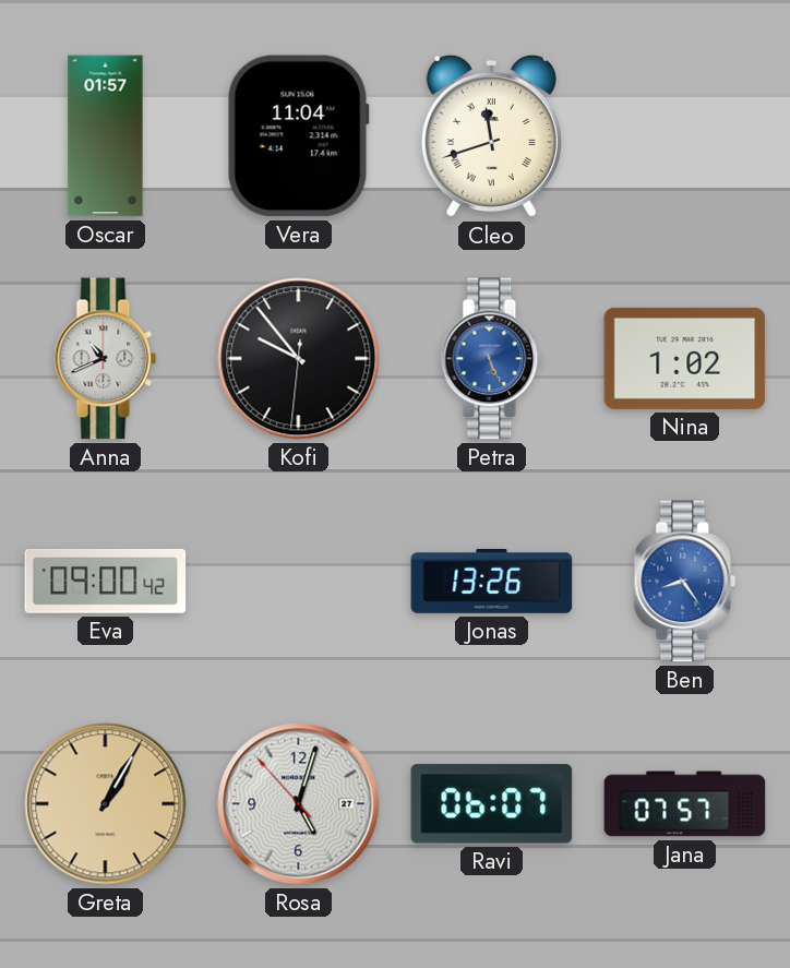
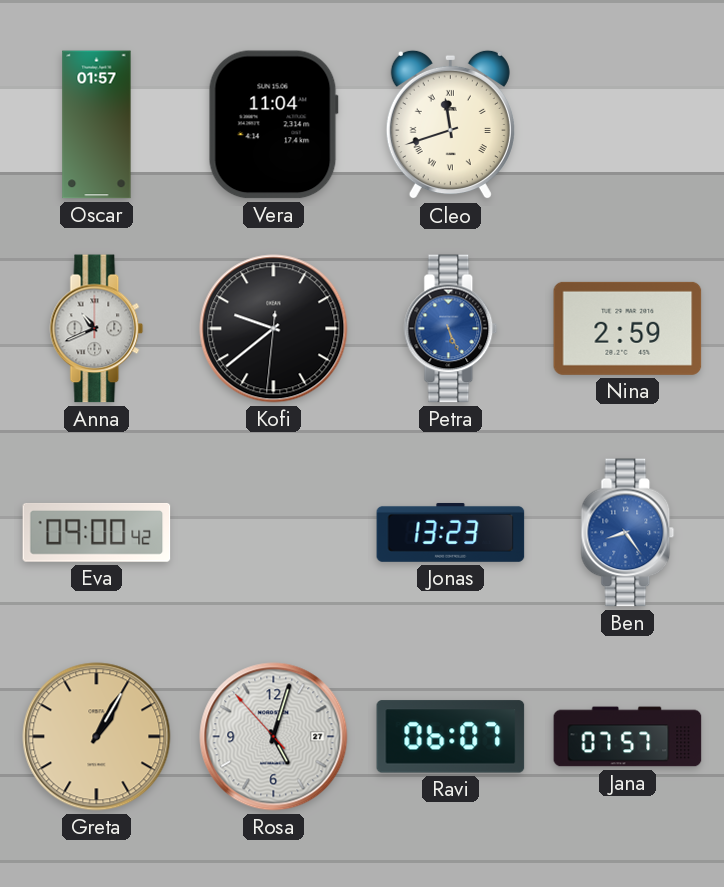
Kofi: 9:53 -> 9:38 (274, 329)
Nina: 1:02 -> 2:59 (628, 328)
Jonas: 13:26 -> 13:23 (451, 532)
